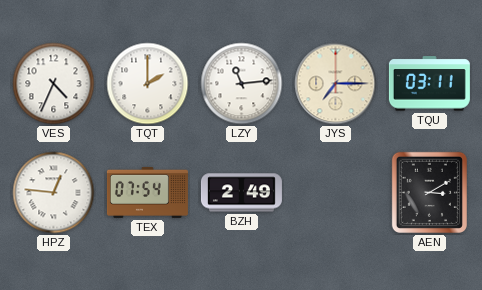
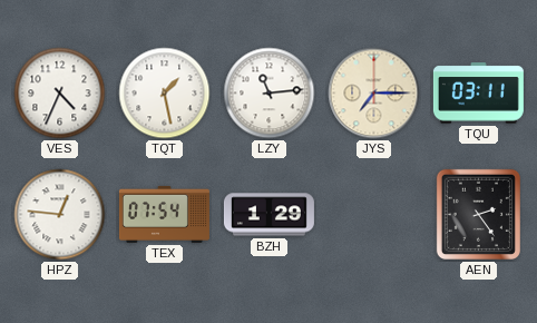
TQT: 2:00 -> 1:28 (165, 94)
BZH: 2:49 -> 1:29 (268, 215)
AEN: 3:10 -> 2:24 (478, 214)
